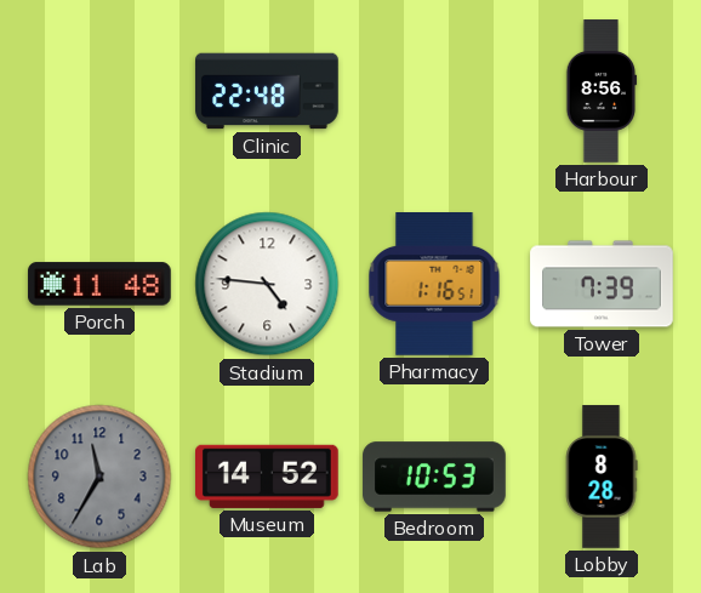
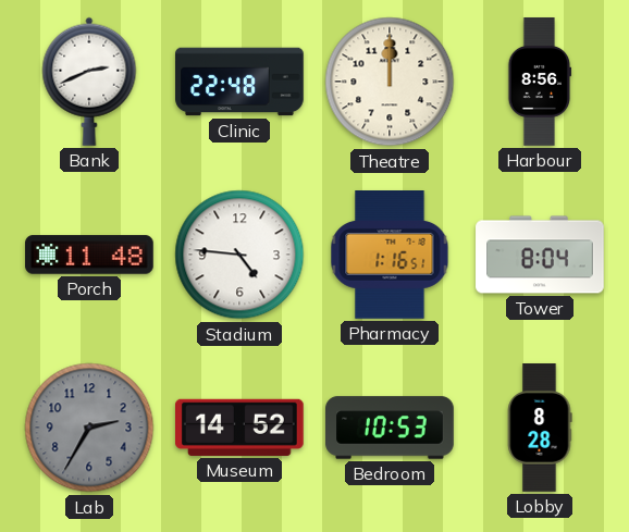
Bank: none -> 2:41 (89, 82)
Theatre: none -> 12:00 (390, 82)
Tower: 7:39 -> 8:04 (540, 255)
Lab: 11:35 -> 2:35 (89, 428)
